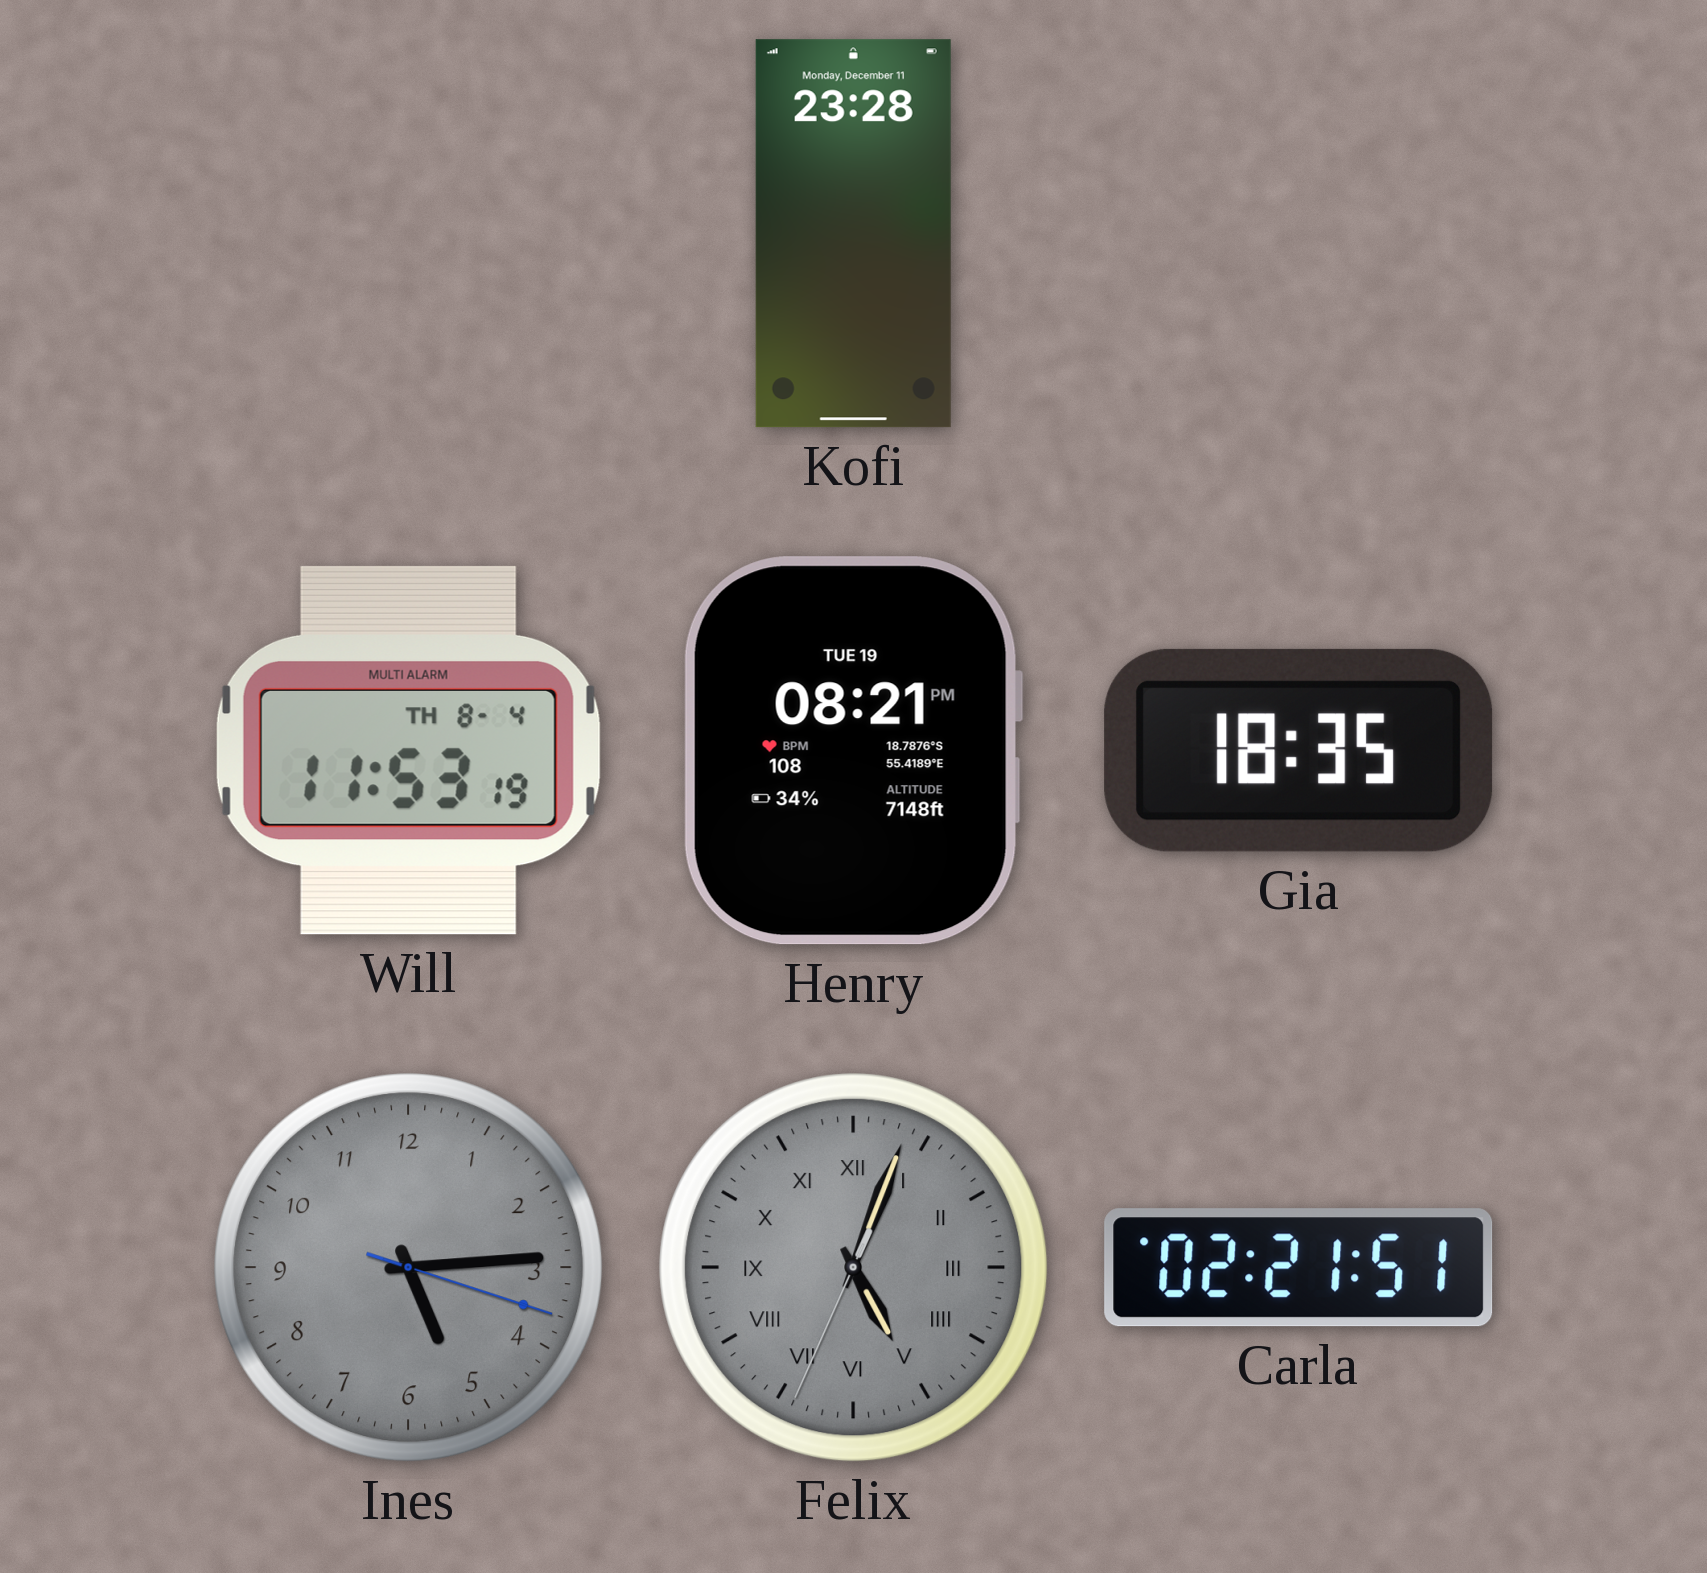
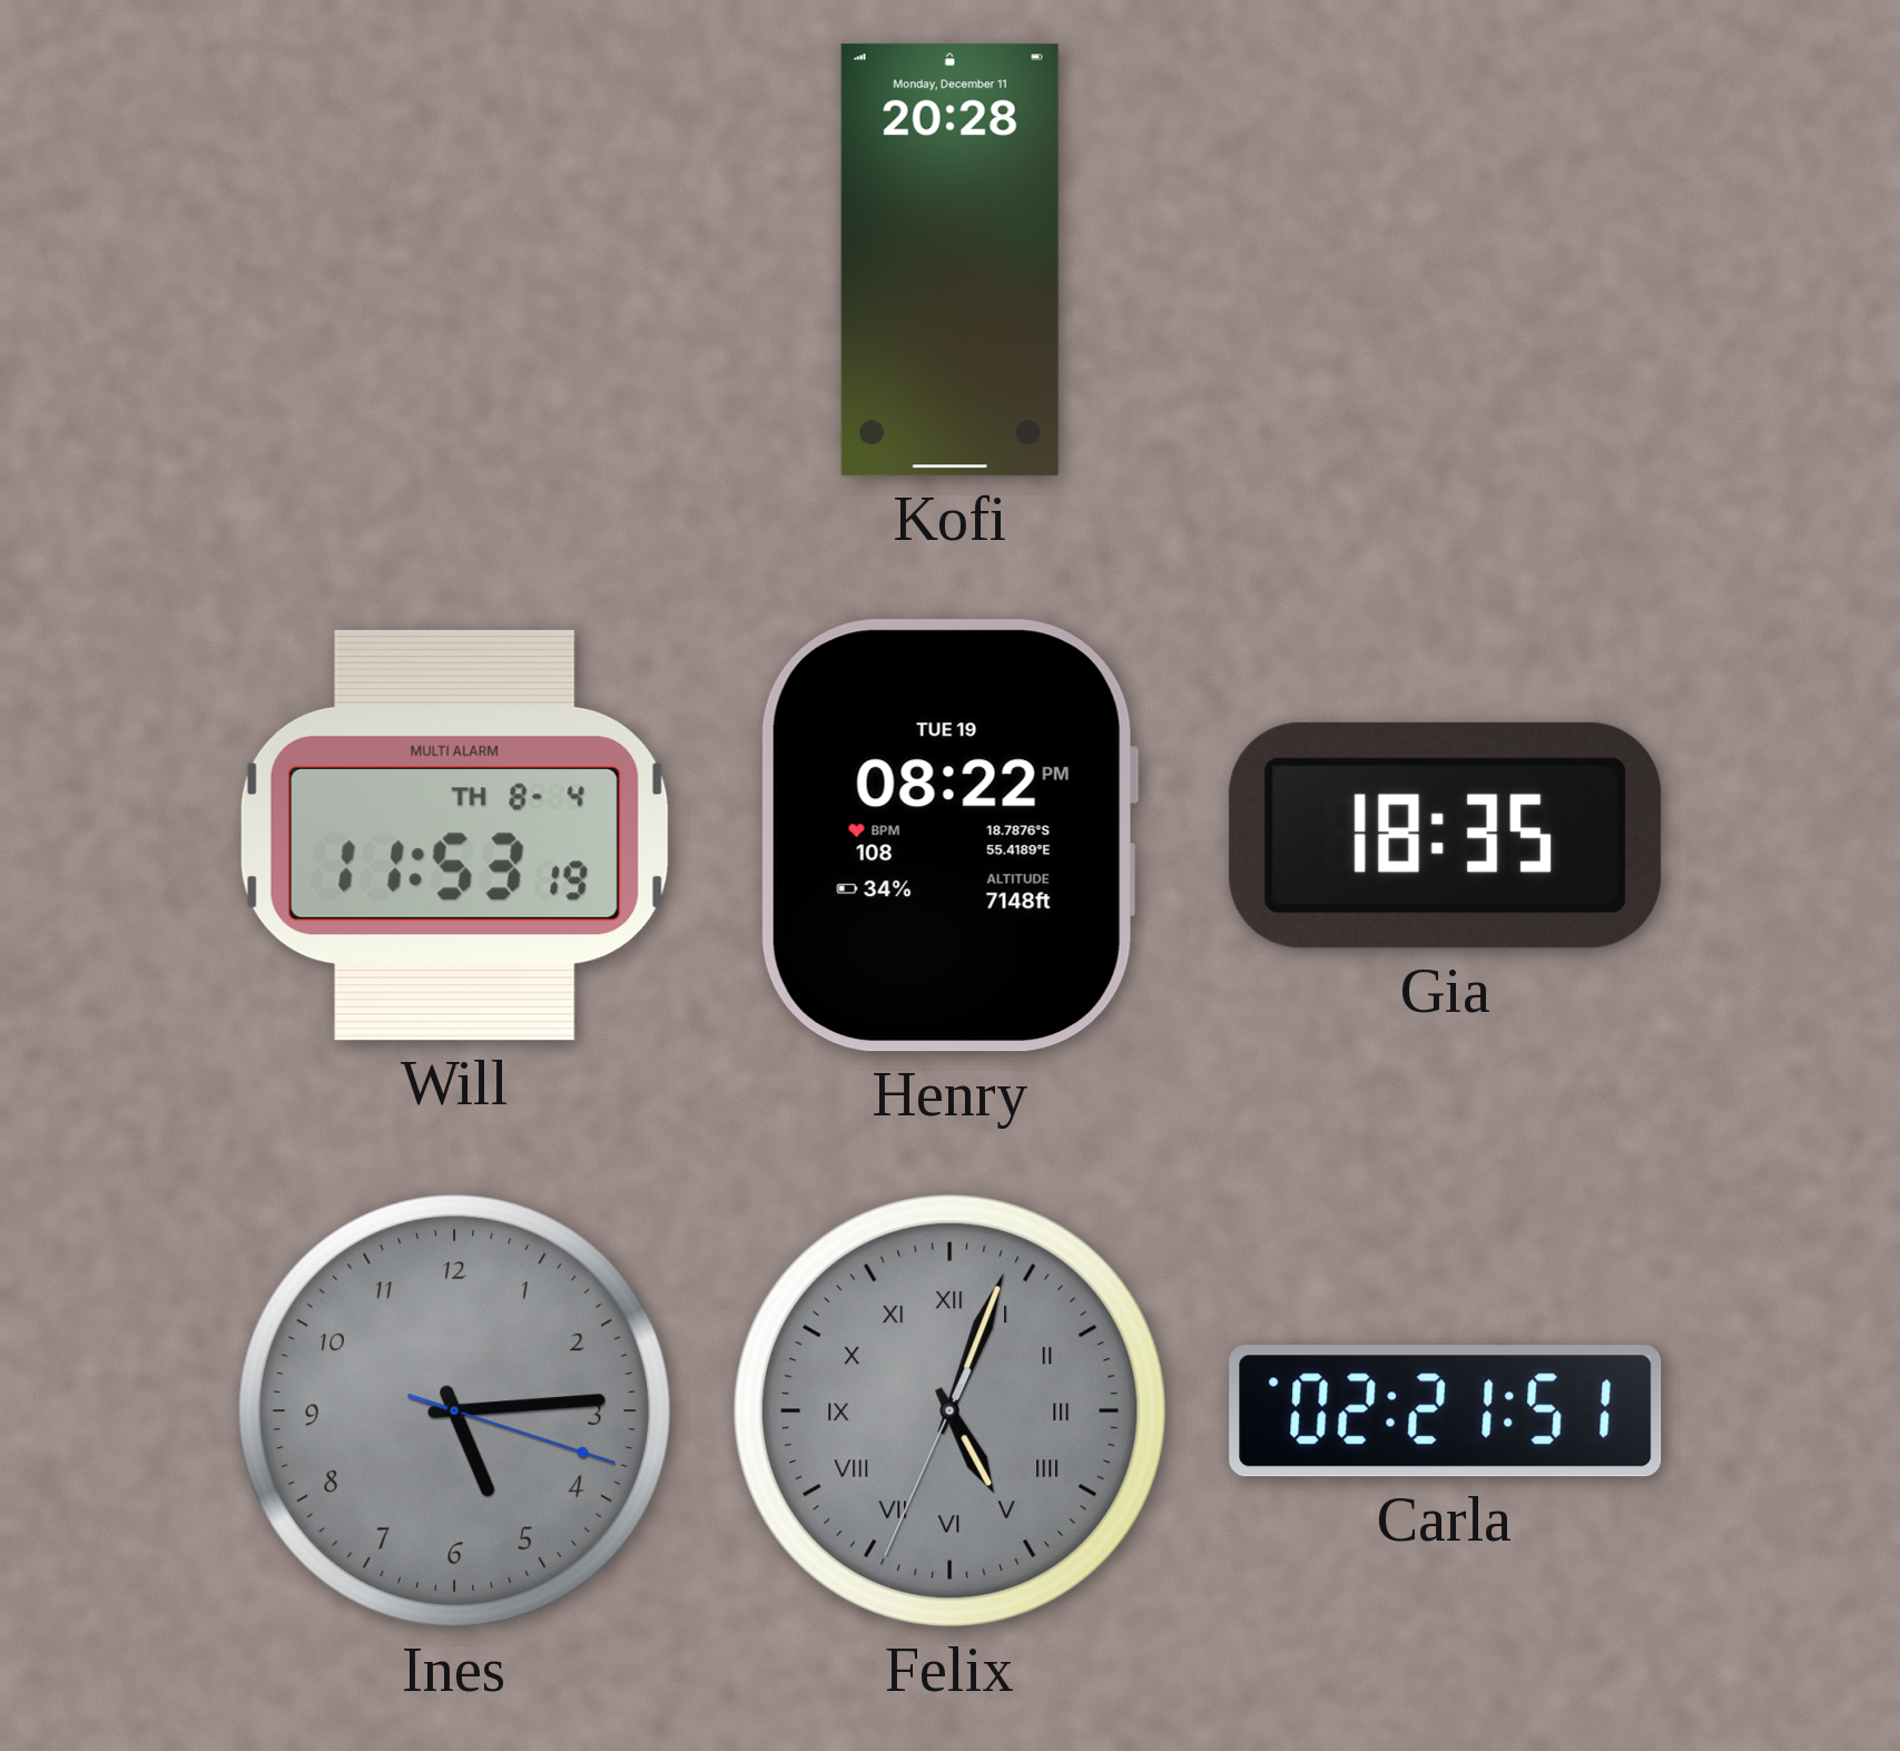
Kofi: 23:28 -> 20:28 (949, 260)
Henry: 08:21 -> 08:22 (949, 836)
